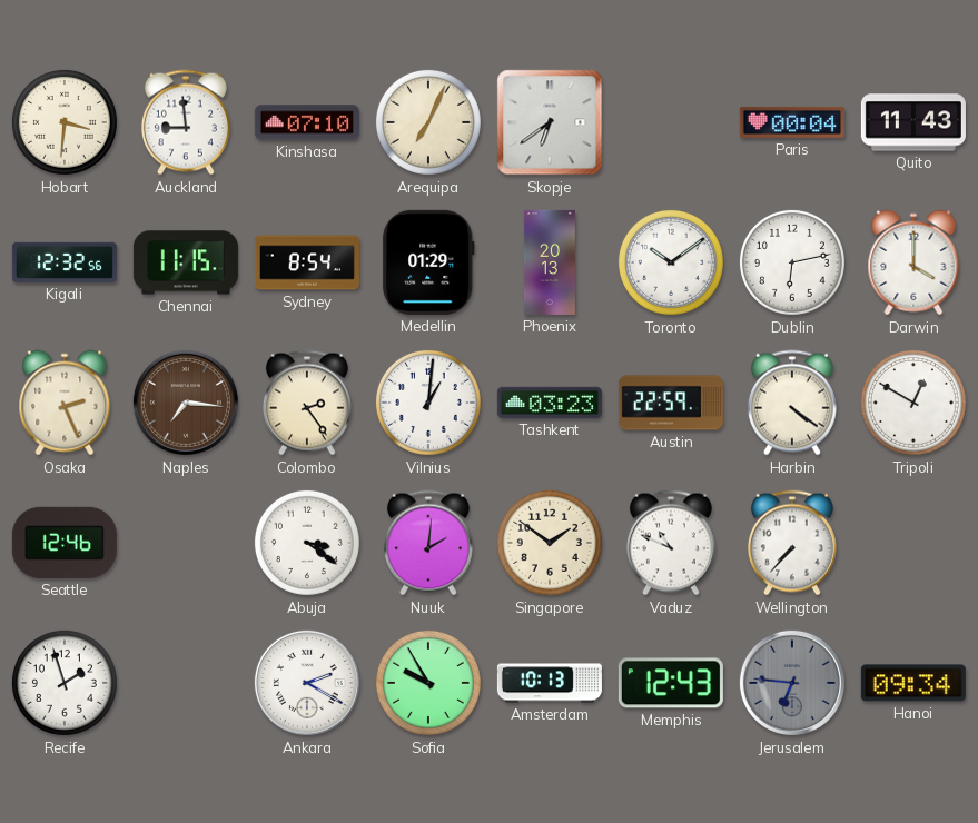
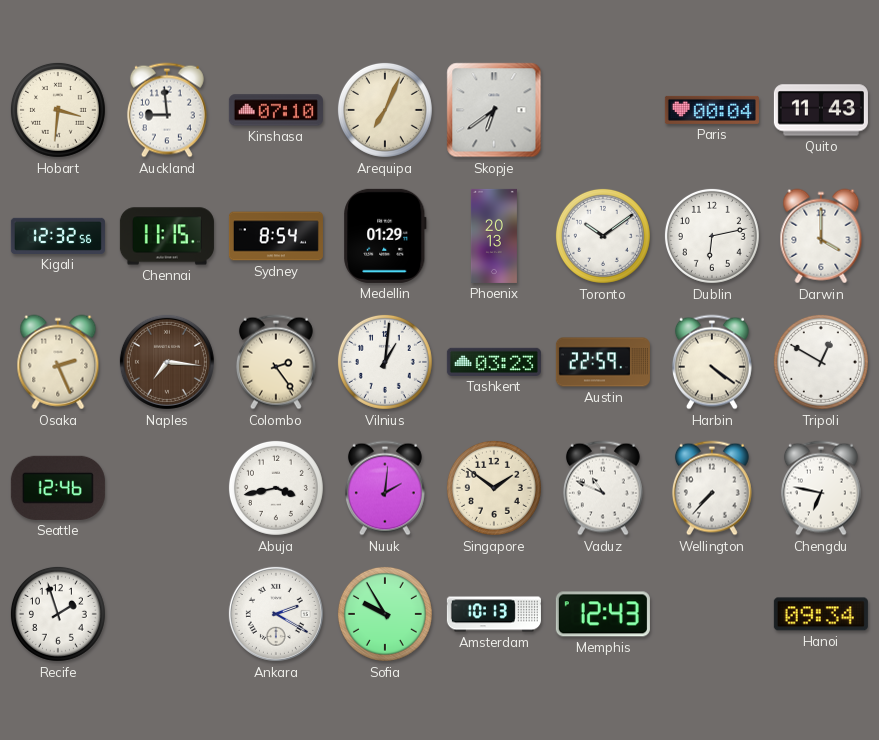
Abuja: 3:21 -> 3:43 (276, 488)
Chengdu: none -> 6:47 (821, 488)
Jerusalem: 6:46 -> none (792, 683)
